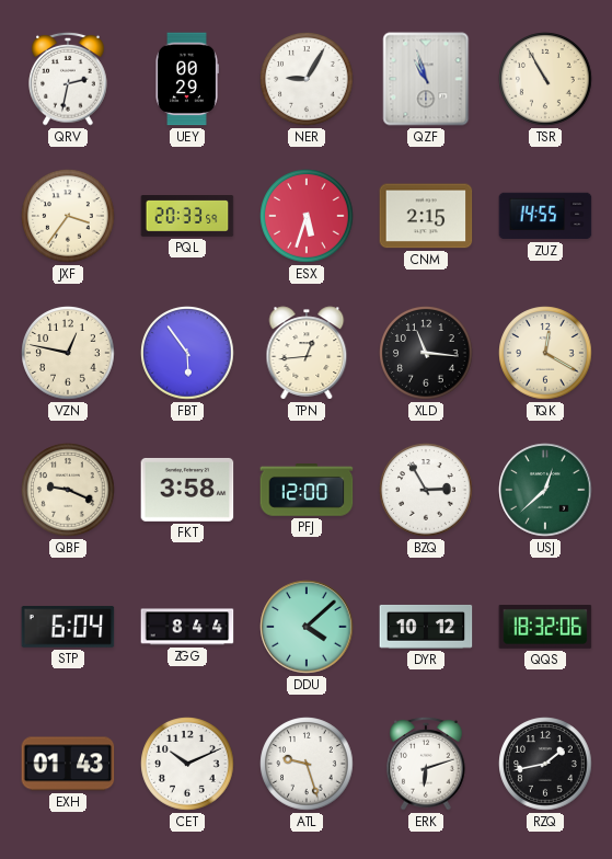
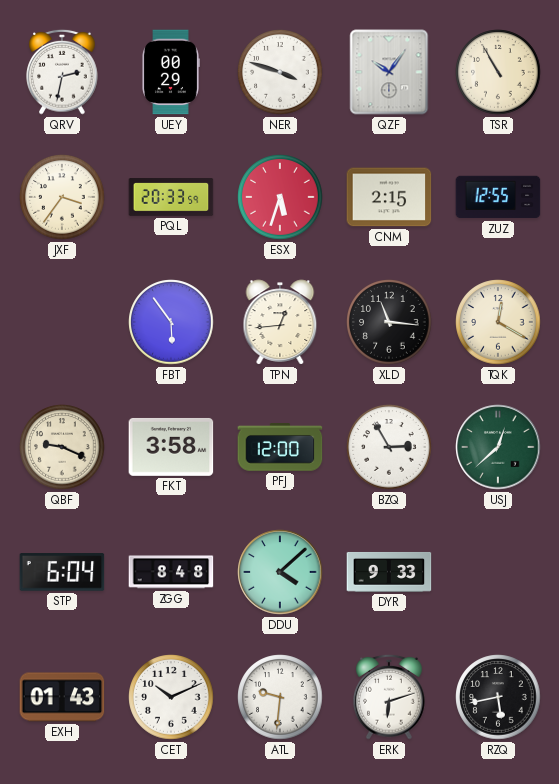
NER: 9:05 -> 3:48 (280, 72)
QZF: 10:57 -> 10:06 (389, 72)
ZUZ: 14:55 -> 12:55 (498, 197)
VZN: 12:47 -> none (68, 353)
ZGG: 8:44 -> 8:48 (171, 572)
DYR: 10:12 -> 9:33 (389, 572)
QQS: 18:32 -> none (545, 628)
ATL: 9:27 -> 9:31 (280, 697)
RZQ: 1:43 -> 5:43 (498, 697)
